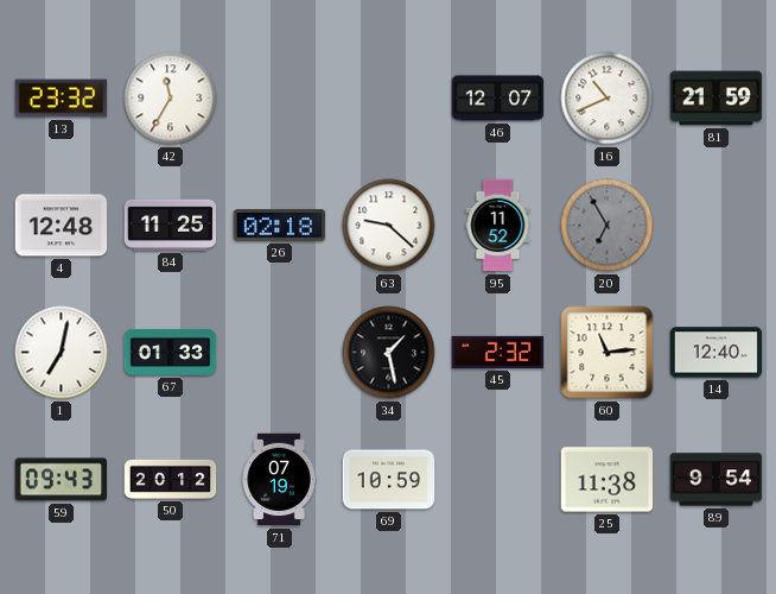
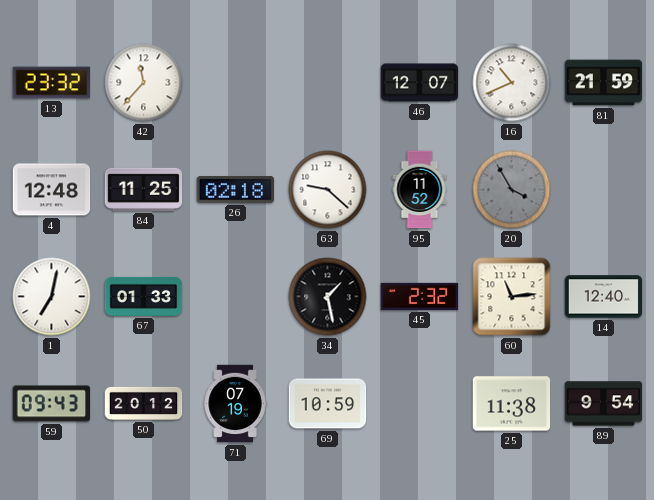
42: 11:35 -> 11:37 (144, 83)
20: 6:55 -> 3:55 (512, 190)
